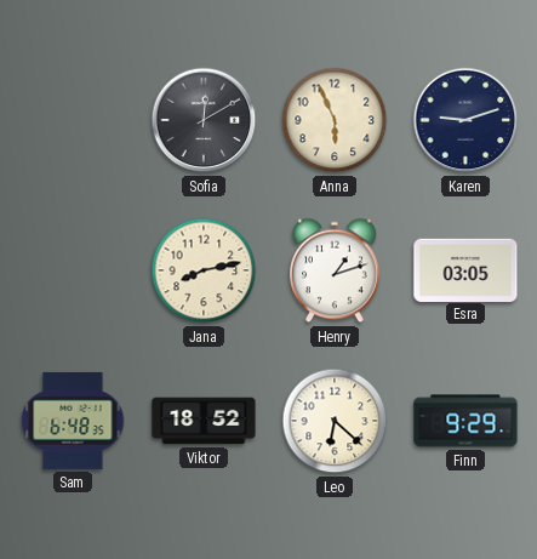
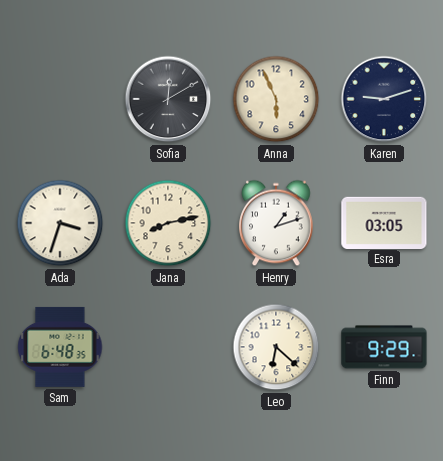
Ada: none -> 3:33 (60, 223)
Viktor: 18:52 -> none (204, 421)
